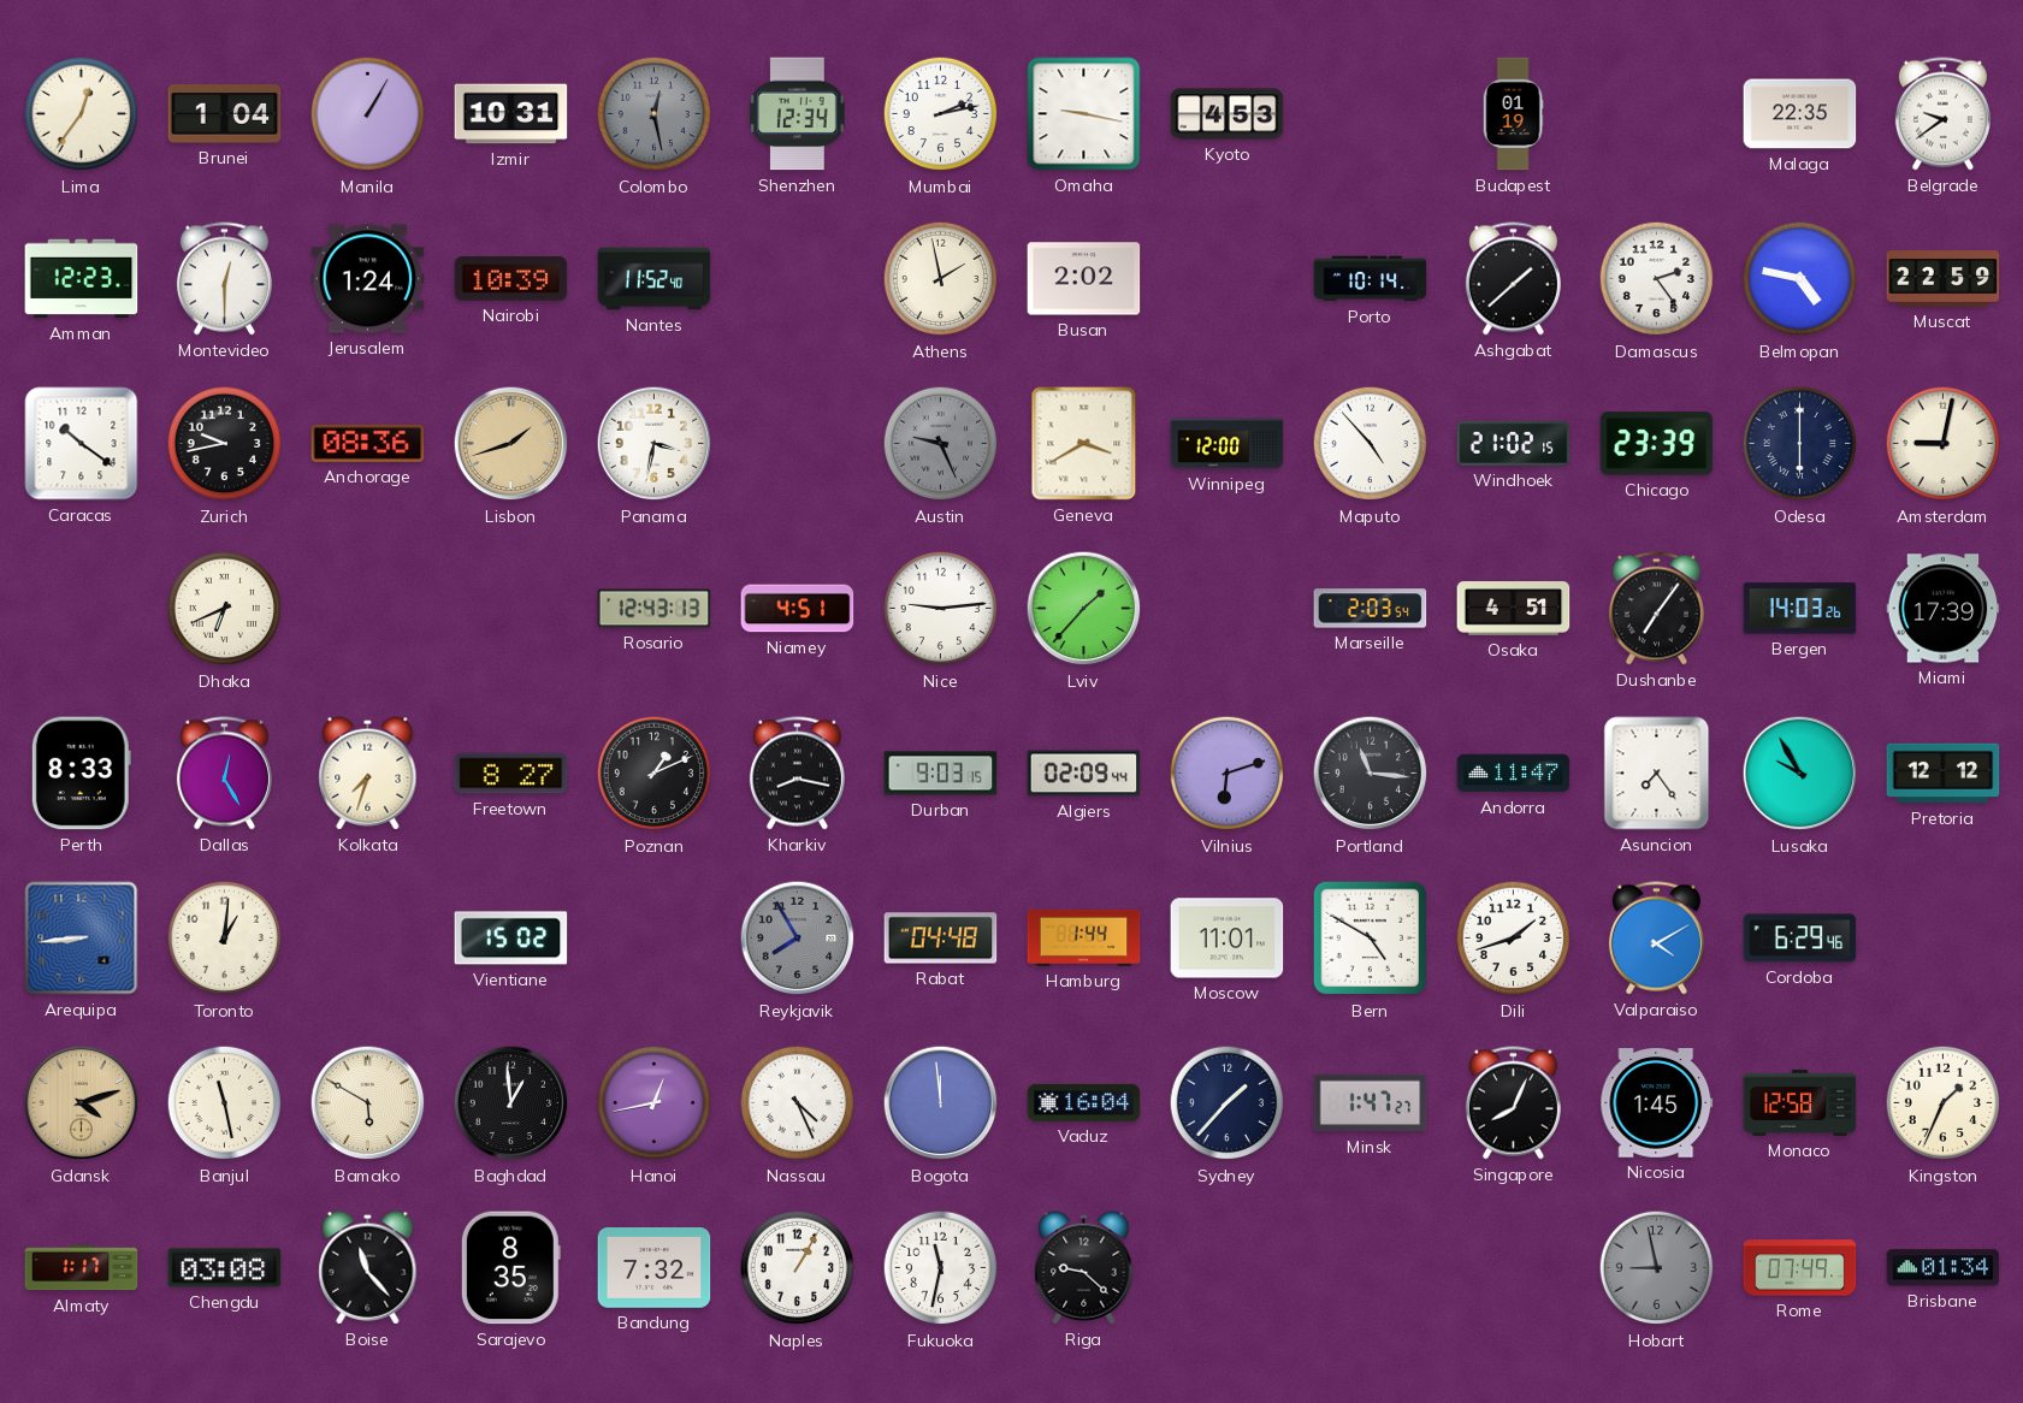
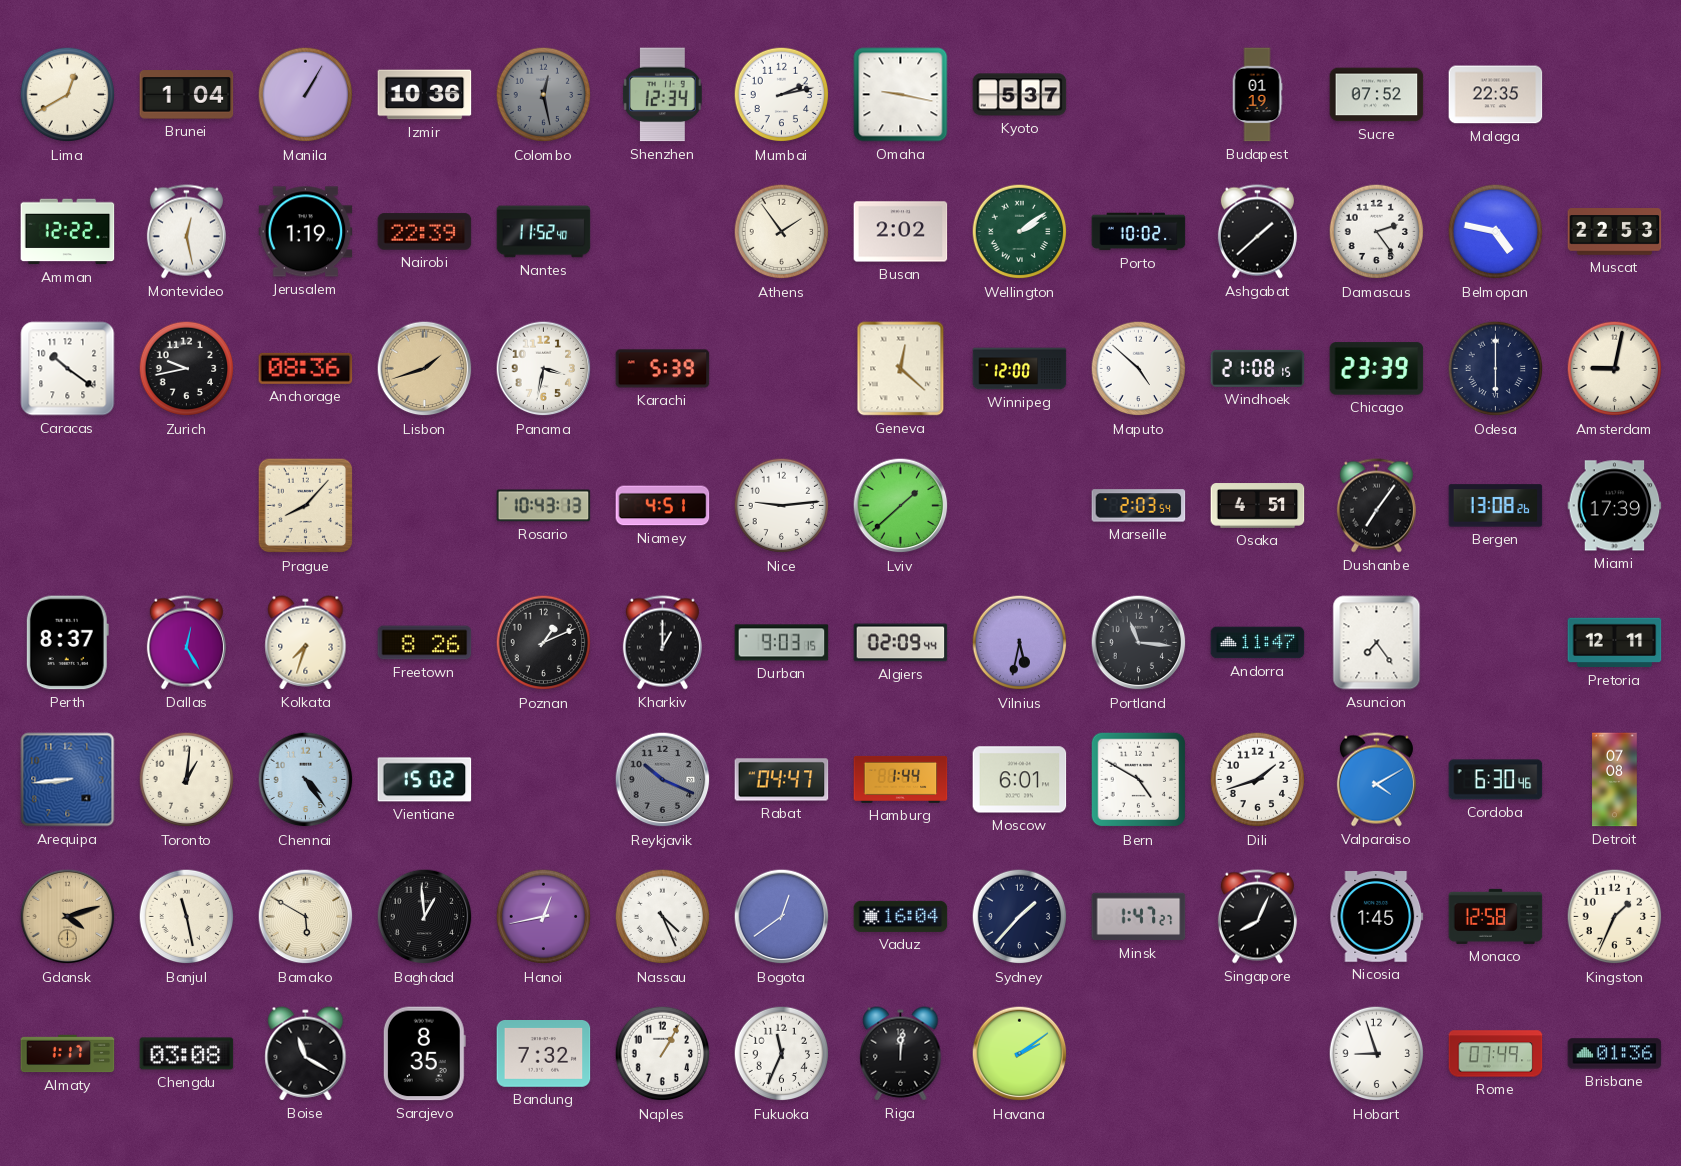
Lima: 12:36 -> 12:40 (68, 95)
Izmir: 10:31 -> 10:36 (425, 95)
Kyoto: 4:53 -> 5:37 (1020, 95)
Sucre: none -> 07:52 (1377, 95)
Belgrade: 9:39 -> none (1942, 114)
Amman: 12:23 -> 12:22 (68, 232)
Montevideo: 12:30 -> 12:28 (186, 232)
Jerusalem: 1:24 -> 1:19 (306, 232)
Nairobi: 10:39 -> 22:39 (425, 232)
Athens: 1:58 -> 1:54 (782, 232)
Wellington: none -> 2:09 (1020, 232)
Porto: 10:14 -> 10:02 (1139, 232)
Muscat: 22:59 -> 22:53 (1615, 232)
Karachi: none -> 5:39 (663, 369)
Austin: 9:26 -> none (941, 444)
Geneva: 3:40 -> 12:22 (901, 369)
Maputo: 4:53 -> 4:52 (1139, 369)
Windhoek: 21:02 -> 21:08 (1258, 368)
Dhaka: 6:41 -> none (225, 609)
Prague: none -> 8:07 (306, 506)
Rosario: 12:43 -> 10:43 (544, 506)
Lviv: 1:37 -> 1:38 (901, 506)
Bergen: 14:03 -> 13:08 (1496, 506)
Perth: 8:33 -> 8:37 (67, 643)
Freetown: 8:27 -> 8:26 (425, 643)
Kharkiv: 8:17 -> 1:00 (662, 643)
Vilnius: 6:12 -> 5:32 (1020, 643)
Lusaka: 9:55 -> none (1800, 774)
Pretoria: 12:12 -> 12:11 (1615, 643)
Chennai: none -> 4:24 (306, 780)
Reykjavik: 7:55 -> 10:19 (663, 780)
Rabat: 04:48 -> 04:47 (782, 780)
Moscow: 11:01 -> 6:01 (1020, 780)
Cordoba: 6:29 -> 6:30 (1496, 780)
Detroit: none -> 07:08 (1615, 780)
Bogota: 11:59 -> 12:39 (782, 917)
Boise: 11:23 -> 11:20 (306, 1054)
Fukuoka: 11:32 -> 11:34 (782, 1054)
Riga: 9:22 -> 12:01 (901, 1054)
Havana: none -> 2:09 (1020, 1054)
Hobart: 8:58 -> 8:57 (1377, 1054)
Hobart dial: grey -> white (1377, 1054)
Brisbane: 01:34 -> 01:36 (1615, 1054)
